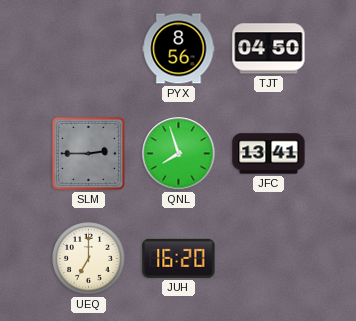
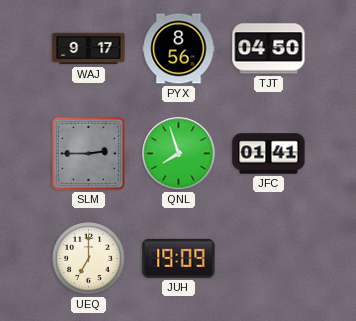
WAJ: none -> 9:17 (89, 49)
JFC: 13:41 -> 01:41 (269, 154)
JUH: 16:20 -> 19:09 (179, 258)
